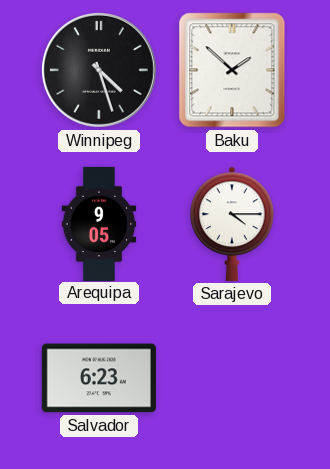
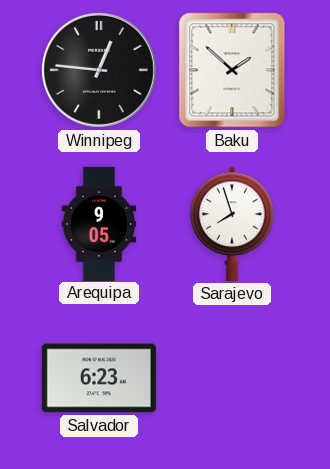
Winnipeg: 4:27 -> 12:46 (99, 70)
Sarajevo: 4:15 -> 7:57 (232, 224)
